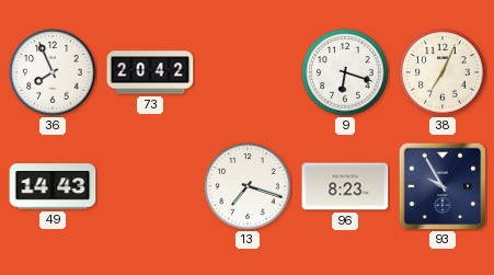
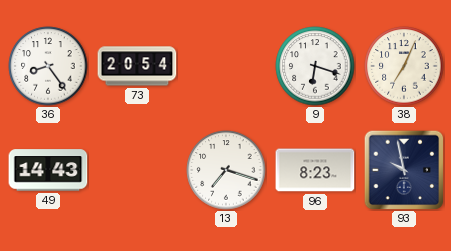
36: 7:56 -> 8:24 (48, 66)
73: 20:42 -> 20:54 (137, 66)
93: 9:55 -> 9:58 (404, 170)
